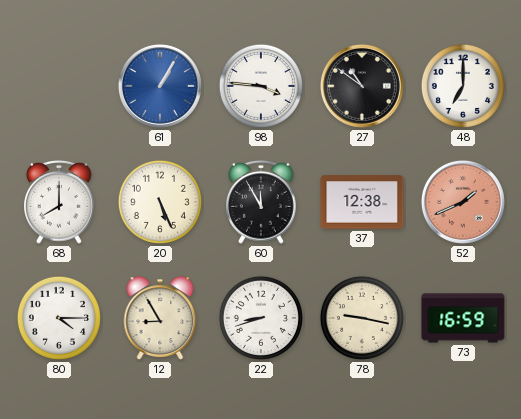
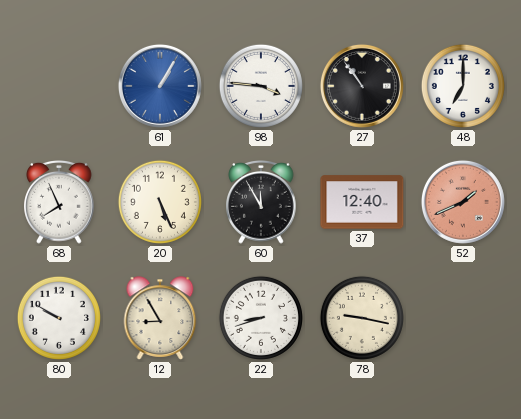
27: 10:51 -> 10:54 (362, 86)
68: 8:00 -> 7:56 (59, 203)
37: 12:38 -> 12:40 (362, 202)
80: 4:15 -> 9:50 (59, 318)
73: 16:59 -> none (463, 318)
